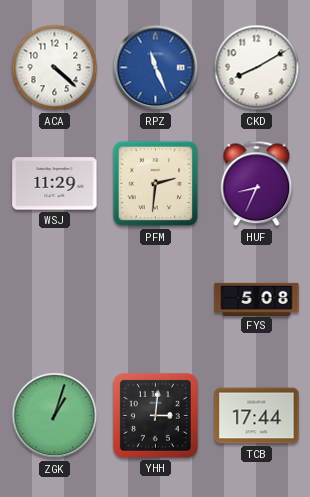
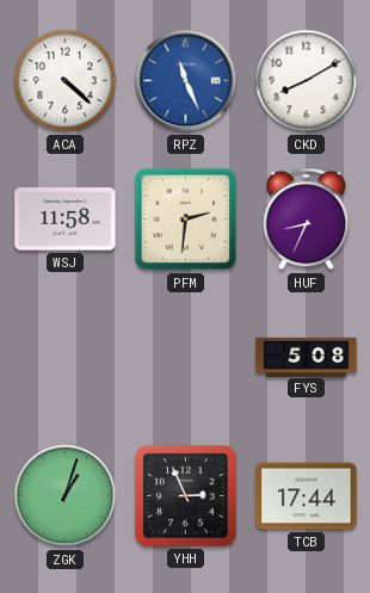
WSJ: 11:29 -> 11:58 (66, 220)
YHH: 3:01 -> 2:56 (185, 495)
